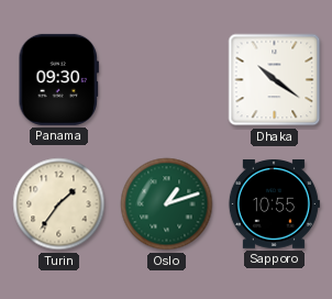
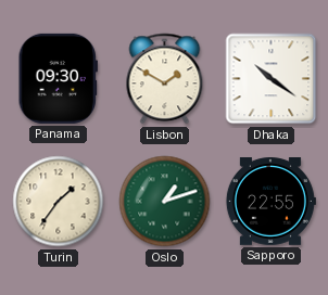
Lisbon: none -> 1:50 (165, 79)
Sapporo: 10:55 -> 22:55 (270, 202)
